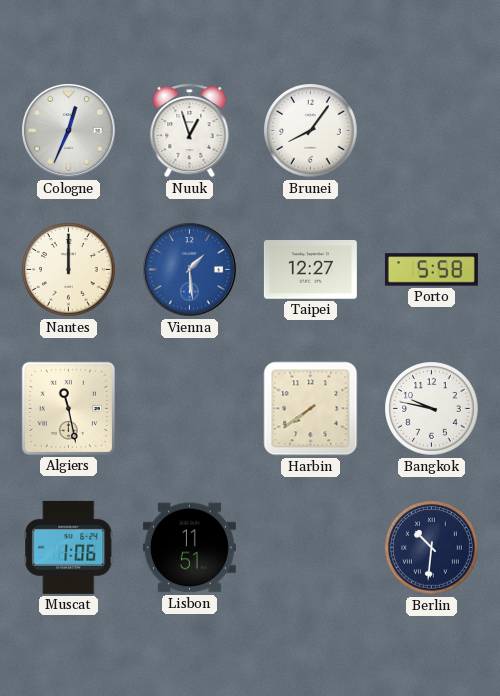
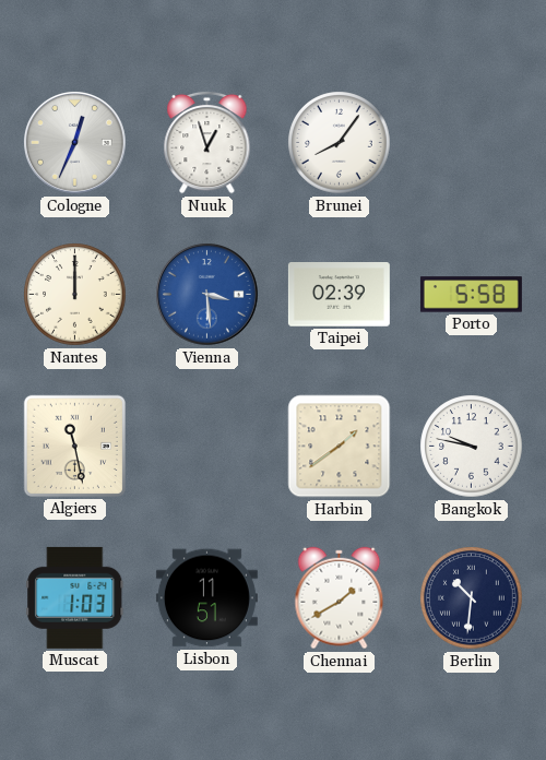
Vienna: 1:29 -> 3:29 (207, 295)
Taipei: 12:27 -> 02:39 (339, 295)
Harbin: 7:39 -> 1:39 (340, 447)
Muscat: 1:06 -> 1:03 (75, 597)
Chennai: none -> 1:40 (340, 598)
